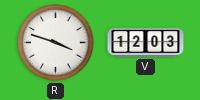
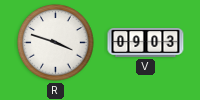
V: 12:03 -> 09:03 (146, 43)
